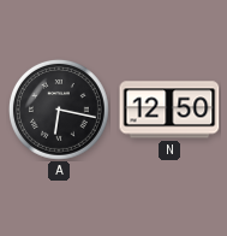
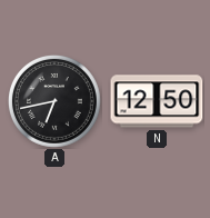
A: 6:17 -> 6:43 (56, 102)
